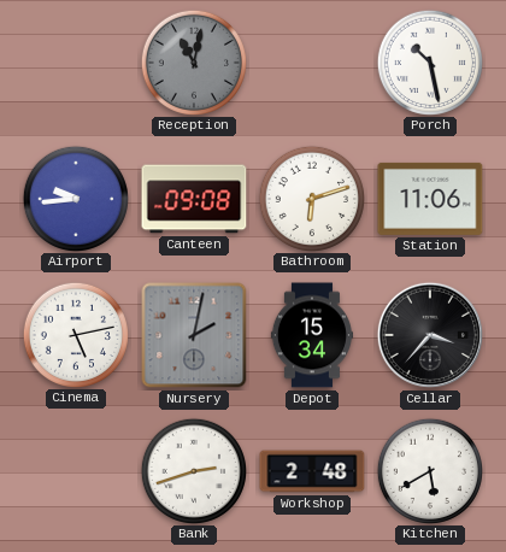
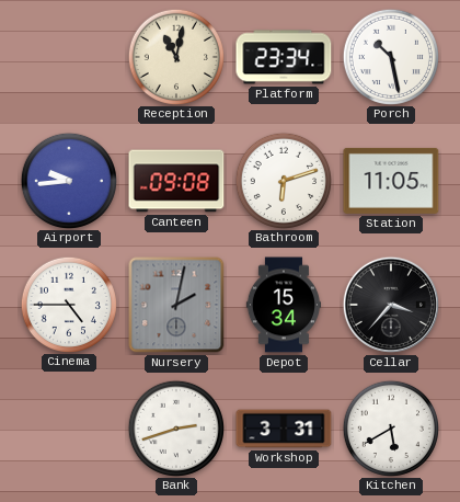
Reception dial: grey -> cream (175, 56)
Platform: none -> 23:34 (284, 57)
Station: 11:06 -> 11:05 (391, 181)
Cinema: 5:13 -> 4:45 (68, 304)
Workshop: 2:48 -> 3:31 (284, 429)
